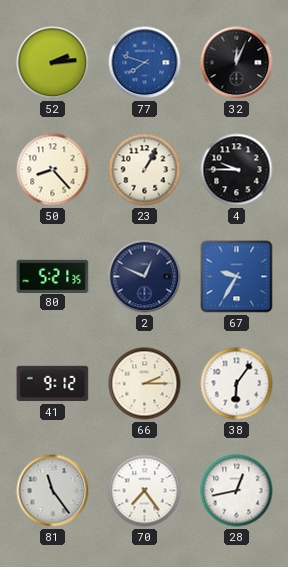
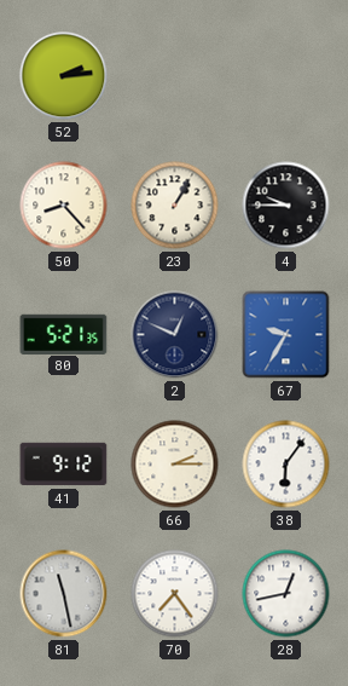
77: 7:48 -> none (145, 63)
32: 12:04 -> none (237, 63)
81: 11:24 -> 11:28 (64, 594)
